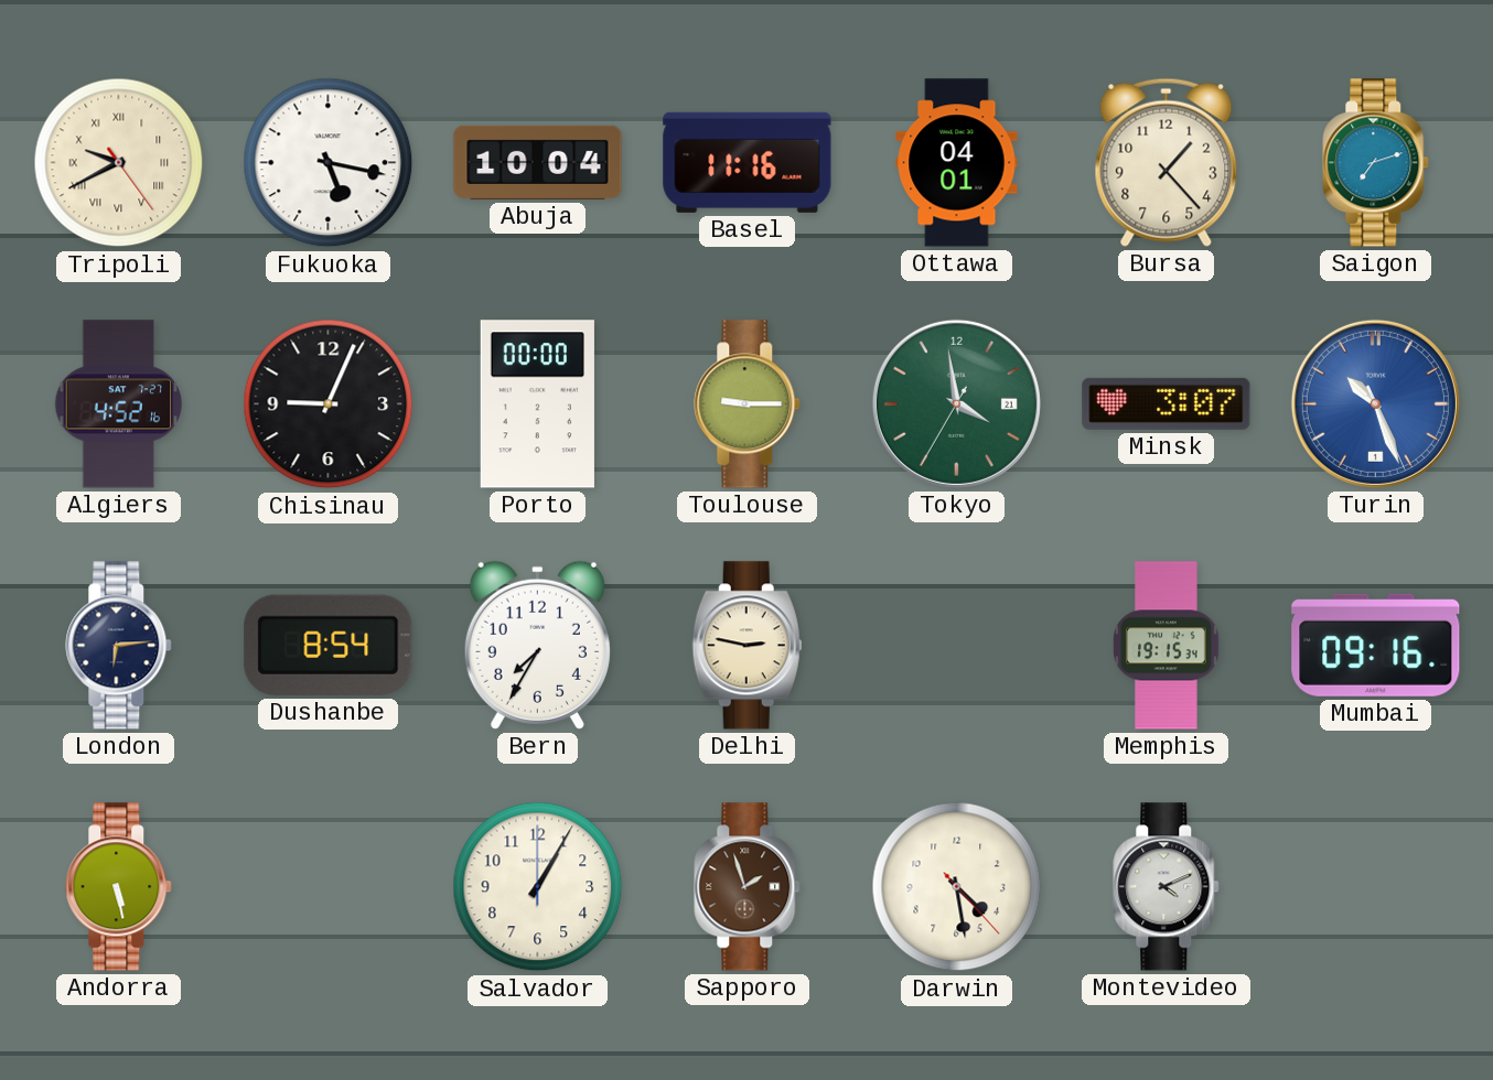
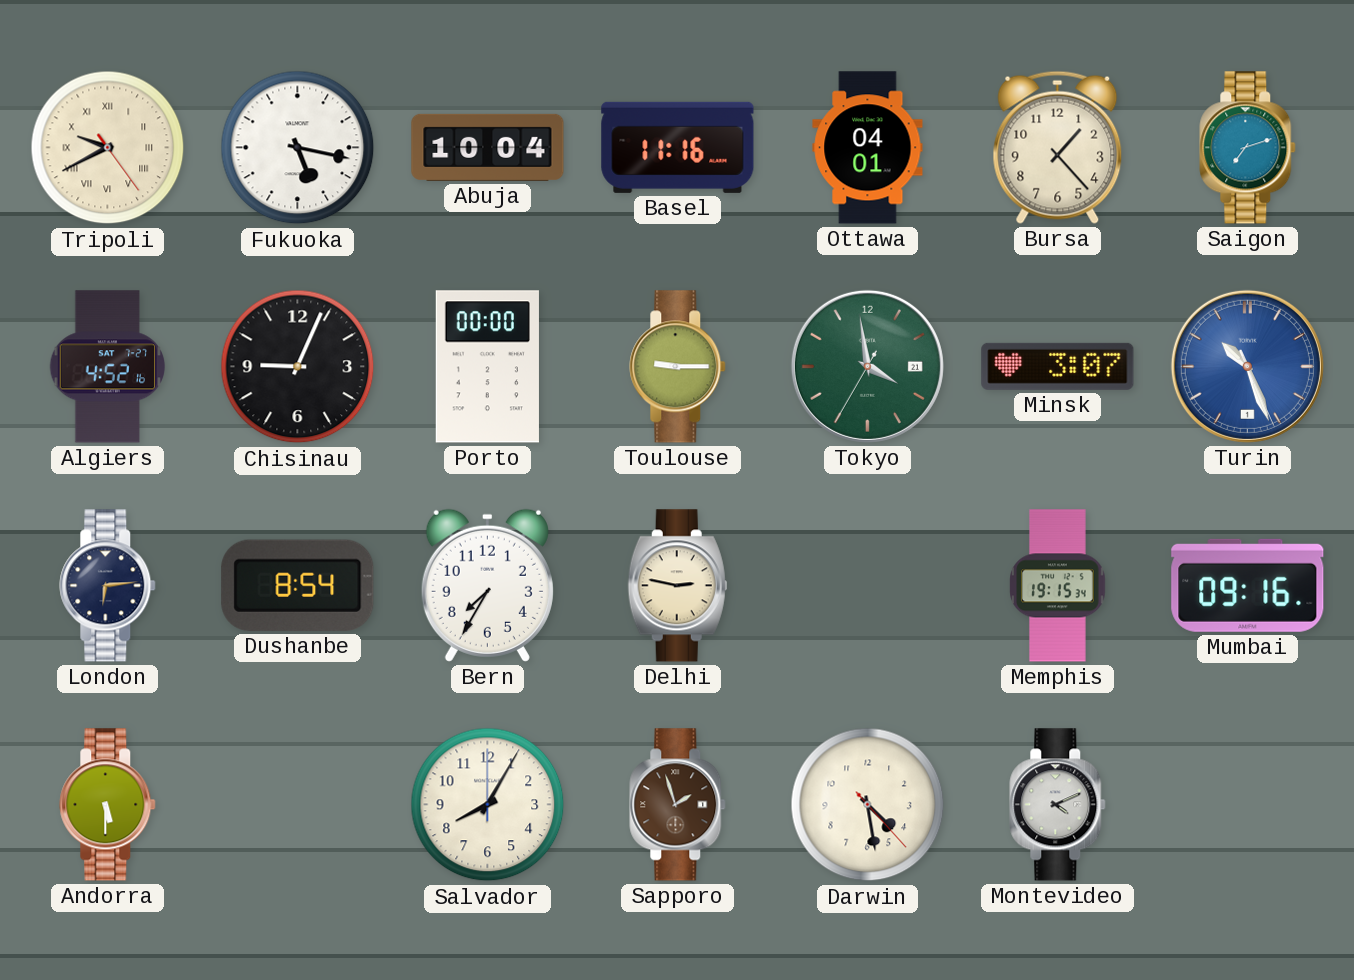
Andorra: 5:28 -> 5:30 (108, 805)
Salvador: 1:05 -> 8:05 (488, 805)
